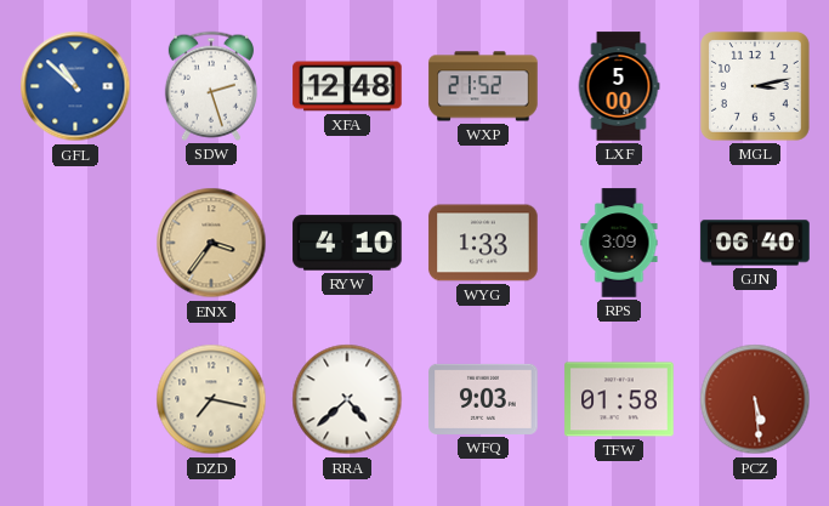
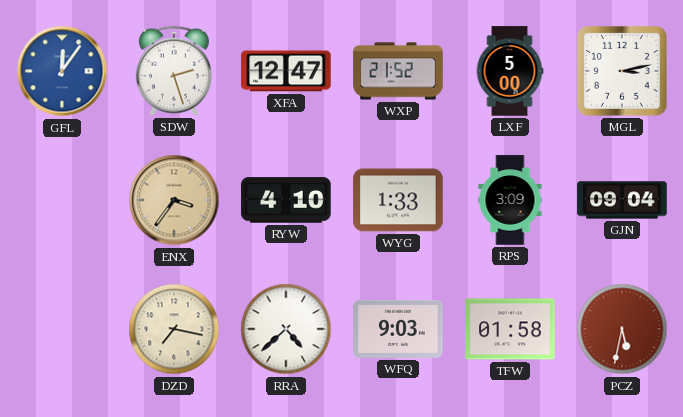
GFL: 10:52 -> 12:06 (62, 71)
XFA: 12:48 -> 12:47 (286, 71)
GJN: 06:40 -> 09:04 (622, 200)
PCZ: 5:29 -> 5:32 (622, 329)
